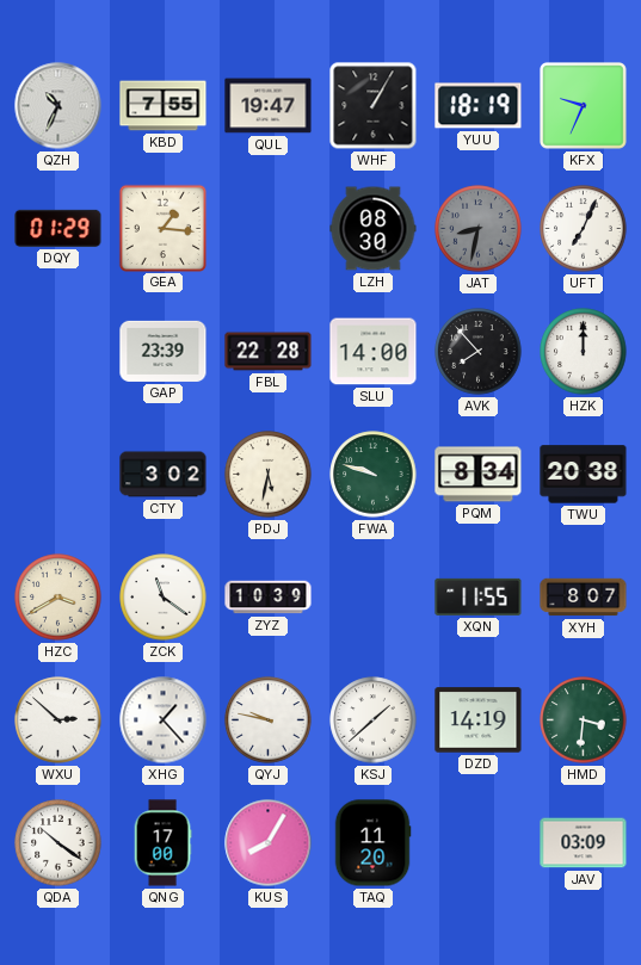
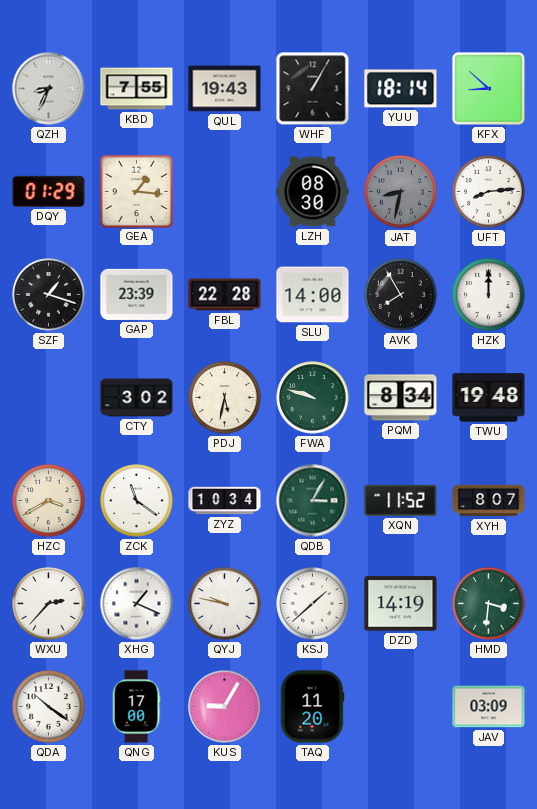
QZH: 10:34 -> 8:34 (49, 89)
QUL: 19:47 -> 19:43 (225, 89)
YUU: 18:19 -> 18:14 (401, 89)
KFX: 9:34 -> 8:52 (489, 89)
UFT: 7:04 -> 8:14 (489, 192)
SZF: none -> 1:18 (49, 295)
AVK: 7:53 -> 7:55 (401, 295)
TWU: 20:38 -> 19:48 (489, 398)
ZYZ: 10:39 -> 10:34 (225, 501)
QDB: none -> 3:05 (313, 501)
XQN: 11:55 -> 11:52 (401, 500)
WXU: 2:52 -> 2:37 (49, 604)
XHG: 1:23 -> 1:19 (137, 604)
KUS: 8:05 -> 9:05 (225, 707)
